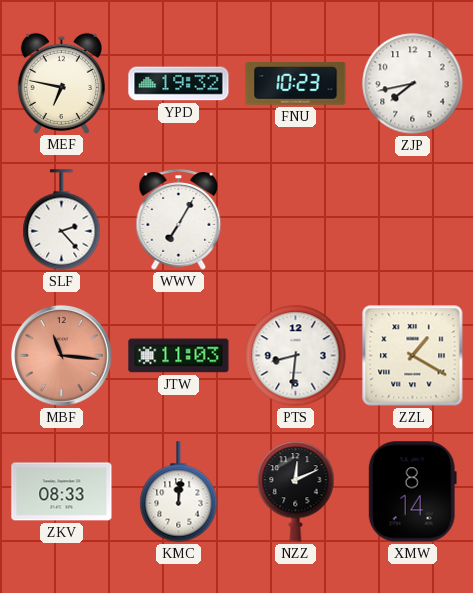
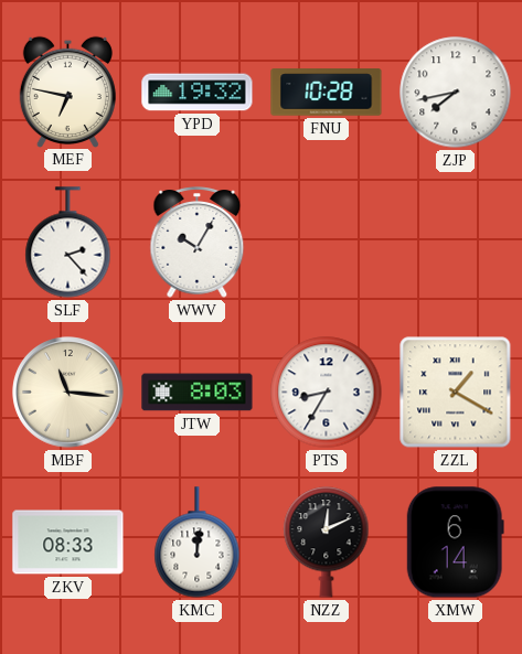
FNU: 10:23 -> 10:28 (327, 93)
WWV: 7:05 -> 10:05 (198, 243)
MBF dial: salmon -> cream (68, 393)
JTW: 11:03 -> 8:03 (198, 393)
PTS: 8:31 -> 8:35 (327, 393)
XMW: 8:14 -> 6:14 (455, 543)
